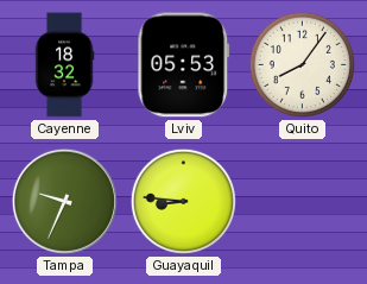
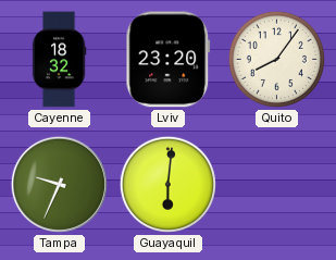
Lviv: 05:53 -> 23:20 (169, 60)
Guayaquil: 8:46 -> 6:01 (167, 184)
